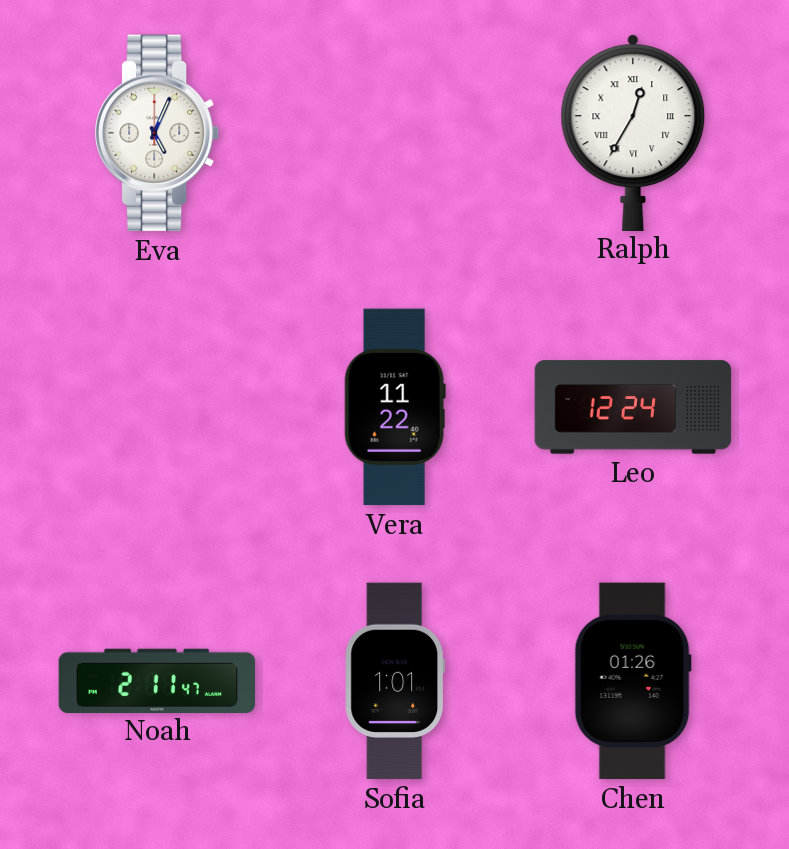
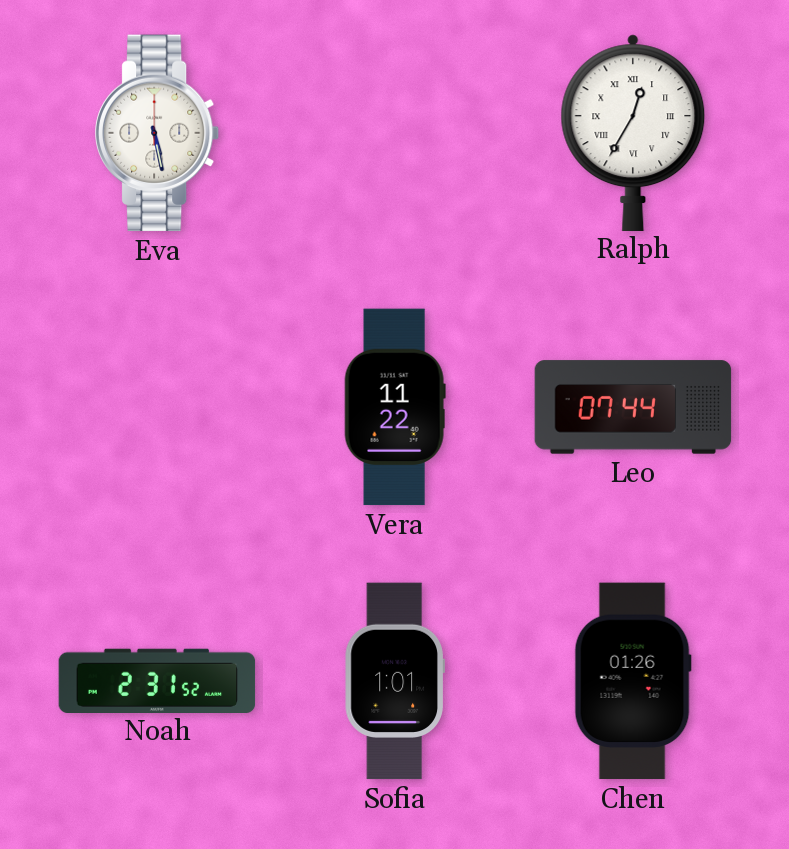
Eva: 5:04 -> 5:28 (158, 133)
Leo: 12:24 -> 07:44 (633, 407)
Noah: 2:11 -> 2:31 (157, 680)
